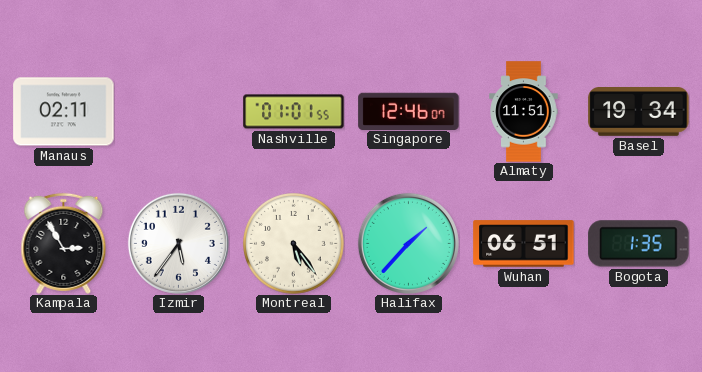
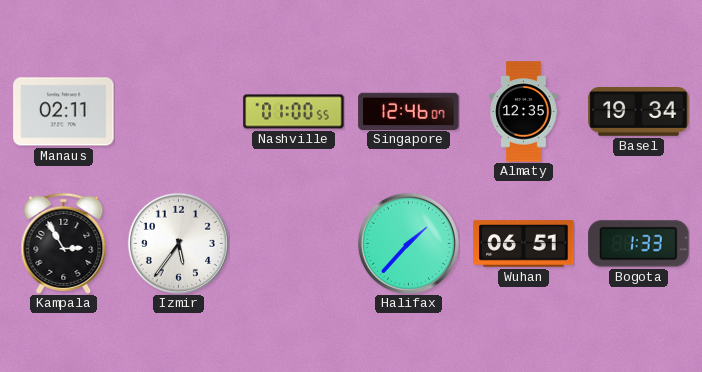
Nashville: 01:01 -> 01:00 (294, 112)
Almaty: 11:51 -> 12:35 (524, 112)
Montreal: 5:24 -> none (294, 244)
Bogota: 1:35 -> 1:33 (639, 244)
